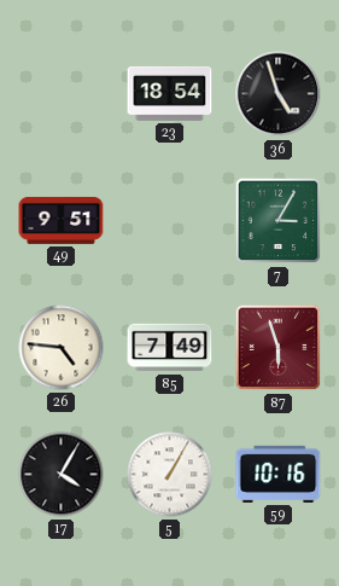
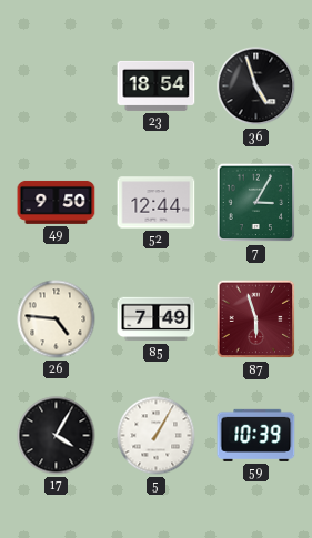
49: 9:51 -> 9:50 (57, 202)
52: none -> 12:44 (157, 203)
59: 10:16 -> 10:39 (256, 435)
